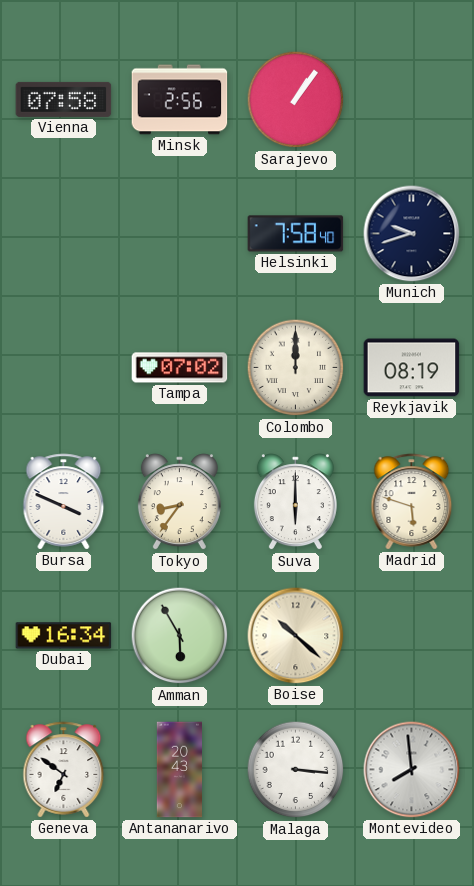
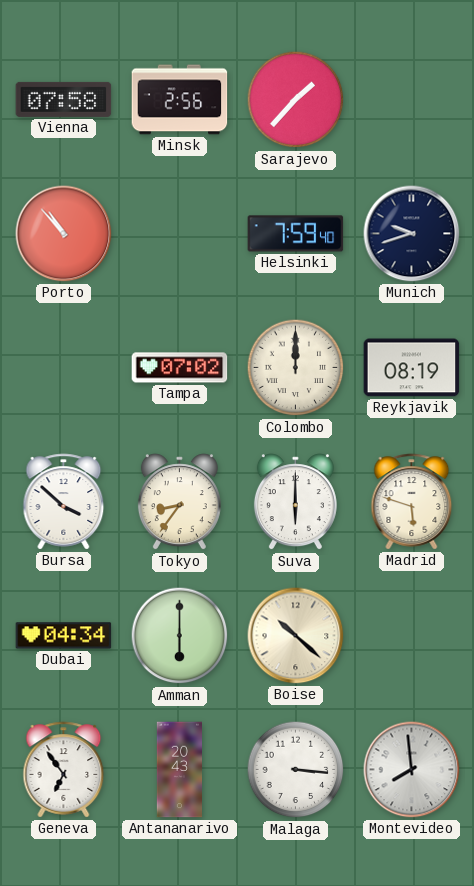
Sarajevo: 1:06 -> 1:37 (296, 100)
Porto: none -> 10:53 (64, 234)
Helsinki: 7:58 -> 7:59 (296, 234)
Bursa: 3:49 -> 3:52 (64, 502)
Dubai: 16:34 -> 04:34 (64, 636)
Amman: 5:55 -> 6:00 (180, 636)
Geneva: 6:51 -> 6:54 (64, 770)
